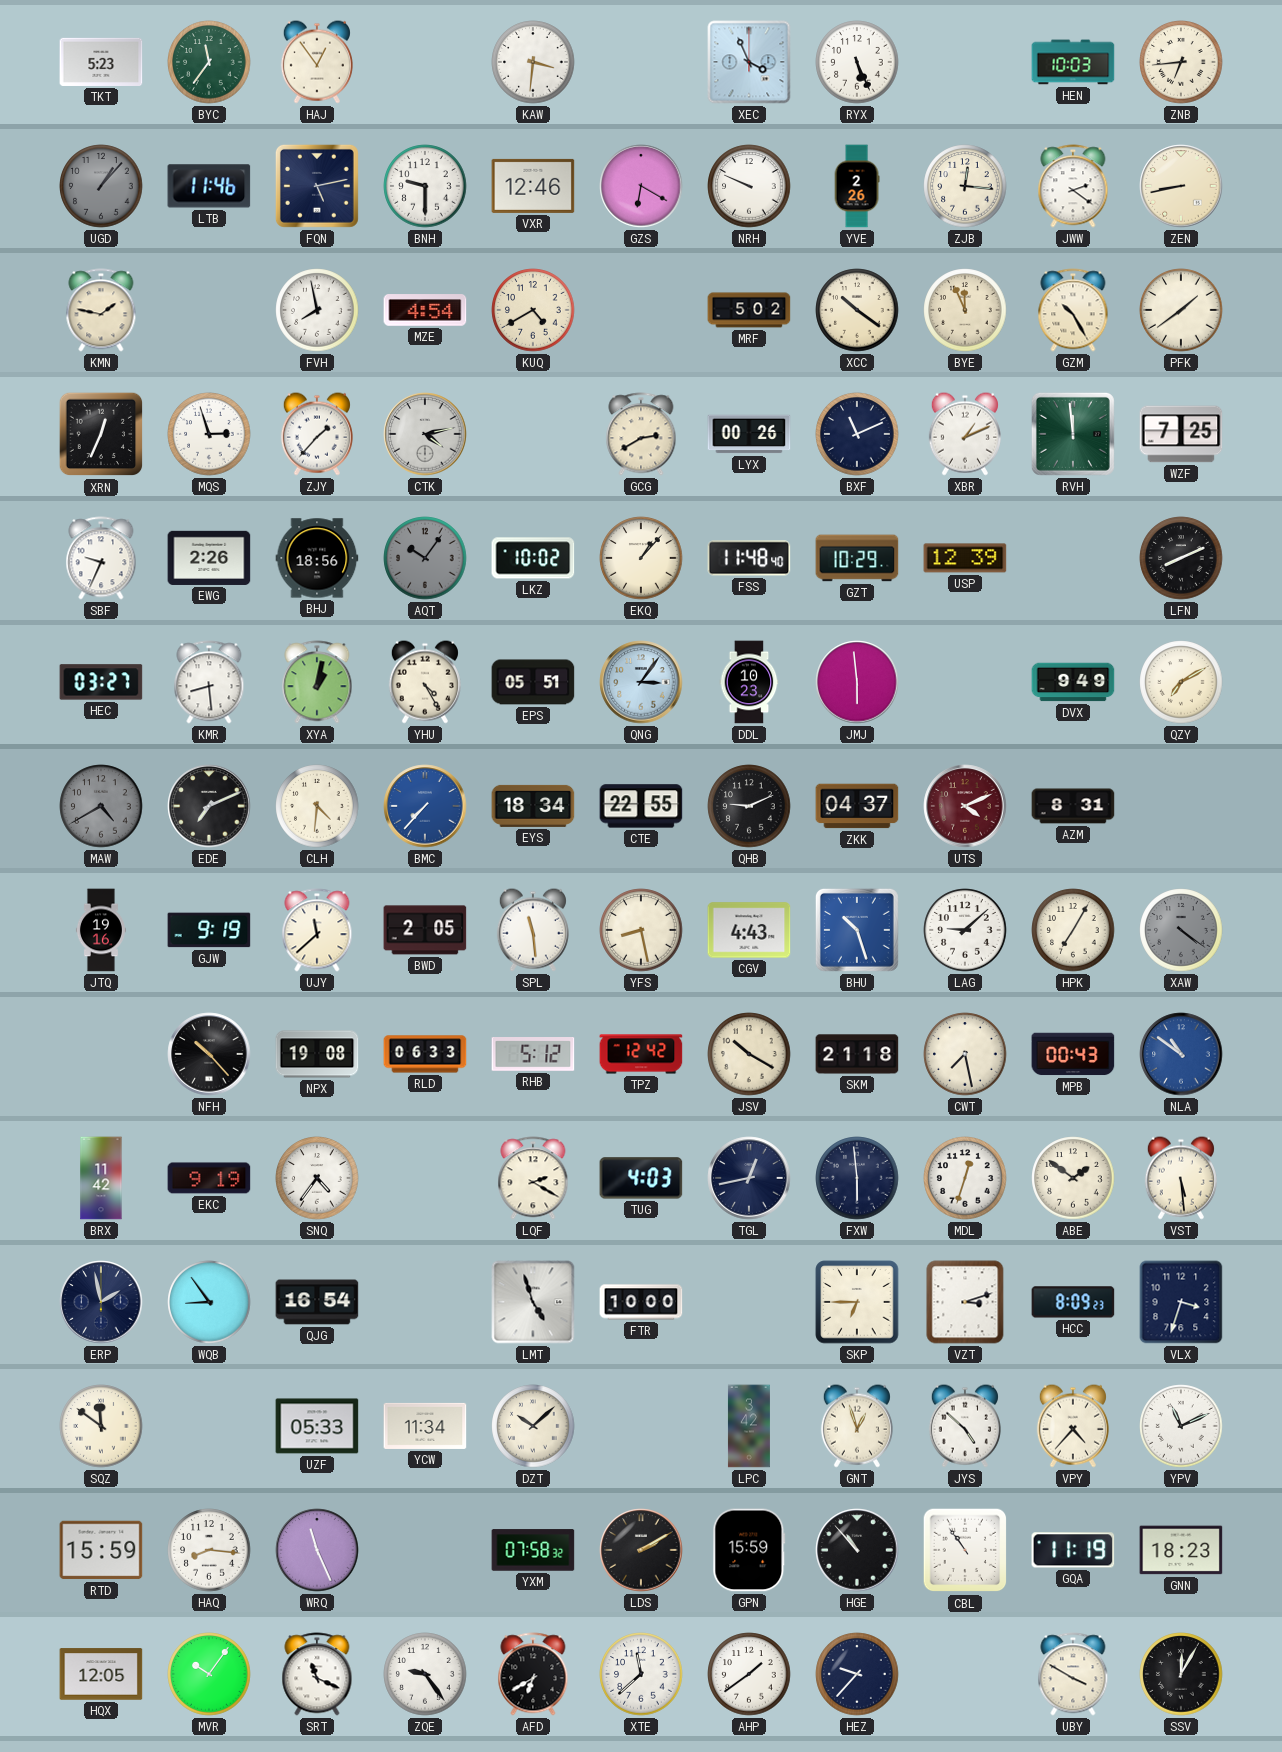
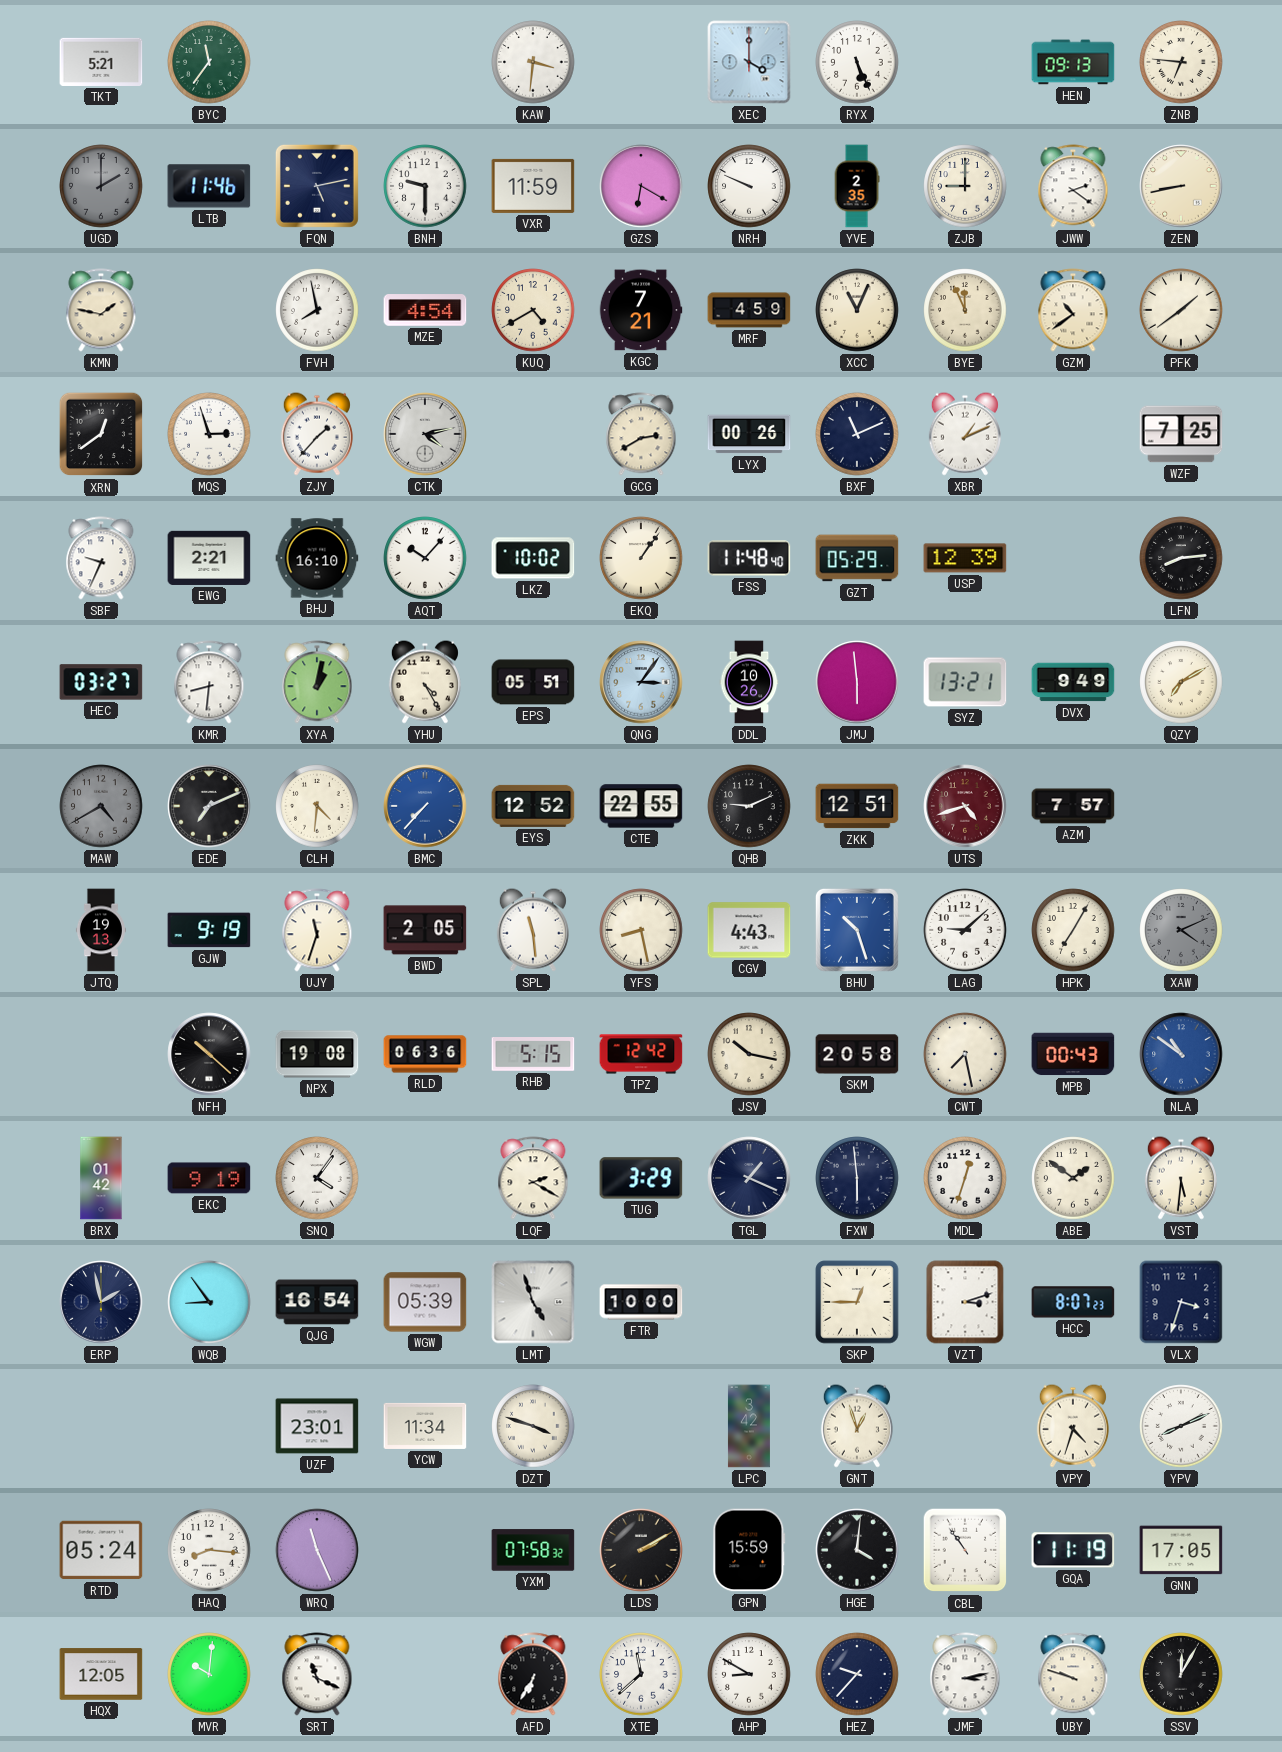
TKT: 5:23 -> 5:21 (101, 62)
HAJ: 12:54 -> none (317, 62)
XEC: 3:56 -> 4:00 (749, 62)
HEN: 10:03 -> 09:13 (1073, 62)
ZNB: 6:44 -> 6:46 (1181, 62)
UGD: 1:07 -> 2:00 (101, 186)
VXR: 12:46 -> 11:59 (533, 186)
YVE: 2:26 -> 2:35 (857, 186)
ZJB: 12:16 -> 9:00 (965, 186)
KGC: none -> 7:21 (641, 310)
MRF: 5:02 -> 4:59 (749, 310)
XCC: 10:21 -> 11:04 (857, 310)
GZM: 10:25 -> 10:39 (1073, 310)
XRN: 12:34 -> 12:39 (101, 434)
RVH: 11:59 -> none (1073, 434)
EWG: 2:26 -> 2:21 (209, 558)
BHJ: 18:56 -> 16:10 (317, 558)
AQT: 10:06 -> 10:07 (425, 558)
AQT dial: grey -> white (425, 558)
EKQ: 1:07 -> 1:06 (641, 558)
GZT: 10:29 -> 05:29 (857, 558)
LFN: 8:11 -> 8:14 (1181, 558)
KMR: 8:29 -> 8:31 (209, 682)
DDL: 10:23 -> 10:26 (749, 682)
SYZ: none -> 13:21 (965, 682)
EYS: 18:34 -> 12:52 (533, 806)
ZKK: 04:37 -> 12:51 (857, 806)
UTS: 4:11 -> 4:42 (965, 806)
AZM: 8:31 -> 7:57 (1073, 806)
JTQ: 19:16 -> 19:13 (101, 930)
UJY: 11:38 -> 11:33 (317, 930)
XAW: 4:21 -> 4:11 (1181, 930)
NFH: 10:23 -> 10:22 (209, 1054)
RLD: 06:33 -> 06:36 (425, 1054)
RHB: 5:12 -> 5:15 (533, 1054)
JSV: 10:20 -> 10:17 (749, 1054)
SKM: 21:18 -> 20:58 (857, 1054)
BRX: 11:42 -> 01:42 (101, 1178)
SNQ: 4:36 -> 4:06 (317, 1178)
TUG: 4:03 -> 3:29 (641, 1178)
TGL: 12:43 -> 1:19 (749, 1178)
VST: 5:29 -> 5:31 (1181, 1178)
WGW: none -> 05:39 (425, 1302)
SKP: 6:45 -> 12:45 (857, 1302)
HCC: 8:09 -> 8:07 (1073, 1302)
SQZ: 11:51 -> none (101, 1426)
UZF: 05:33 -> 23:01 (317, 1426)
DZT: 10:08 -> 3:48 (533, 1426)
JYS: 4:52 -> none (965, 1426)
VPY: 4:37 -> 4:33 (1073, 1426)
YPV: 11:11 -> 8:11 (1181, 1426)
RTD: 15:59 -> 05:24 (101, 1550)
HGE: 10:53 -> 4:01 (857, 1550)
GNN: 18:23 -> 17:05 (1181, 1550)
MVR: 10:06 -> 10:01 (209, 1674)
ZQE: 9:24 -> none (425, 1674)
AFD: 6:40 -> 6:35 (533, 1674)
AHP: 1:39 -> 8:50 (749, 1674)
JMF: none -> 3:13 (965, 1674)
UBY: 3:50 -> 9:48 (1073, 1674)
